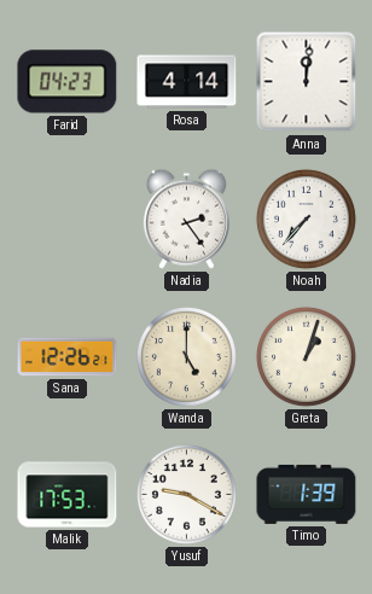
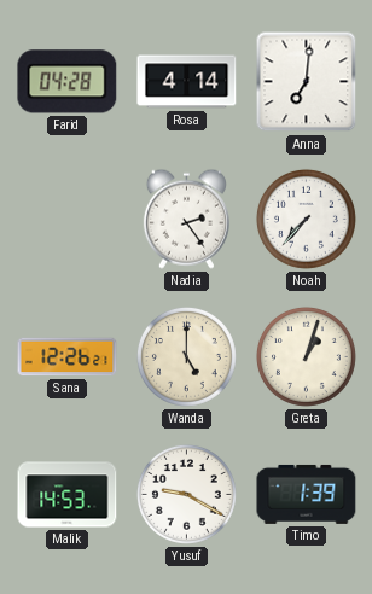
Farid: 04:23 -> 04:28 (68, 82)
Anna: 12:01 -> 7:01 (307, 82)
Malik: 17:53 -> 14:53 (68, 495)
